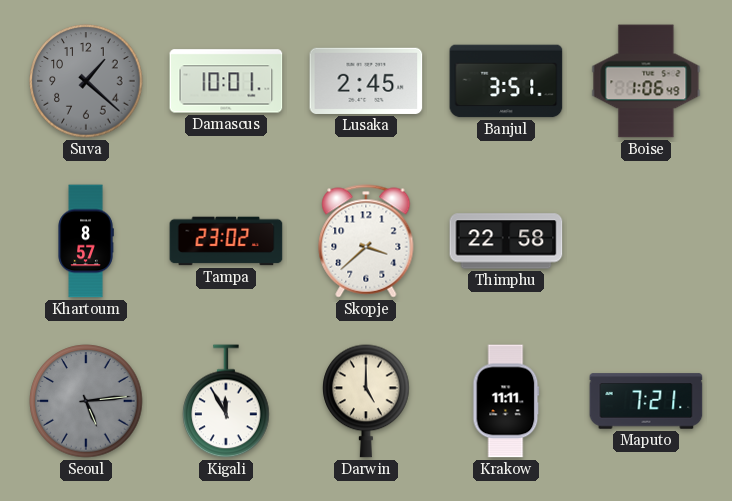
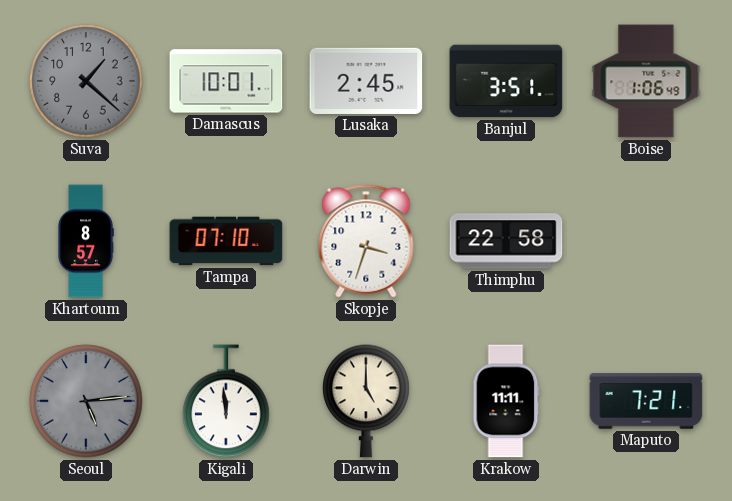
Tampa: 23:02 -> 07:10 (226, 241)
Skopje: 3:38 -> 3:33 (366, 241)
Kigali: 11:55 -> 11:59 (226, 401)
